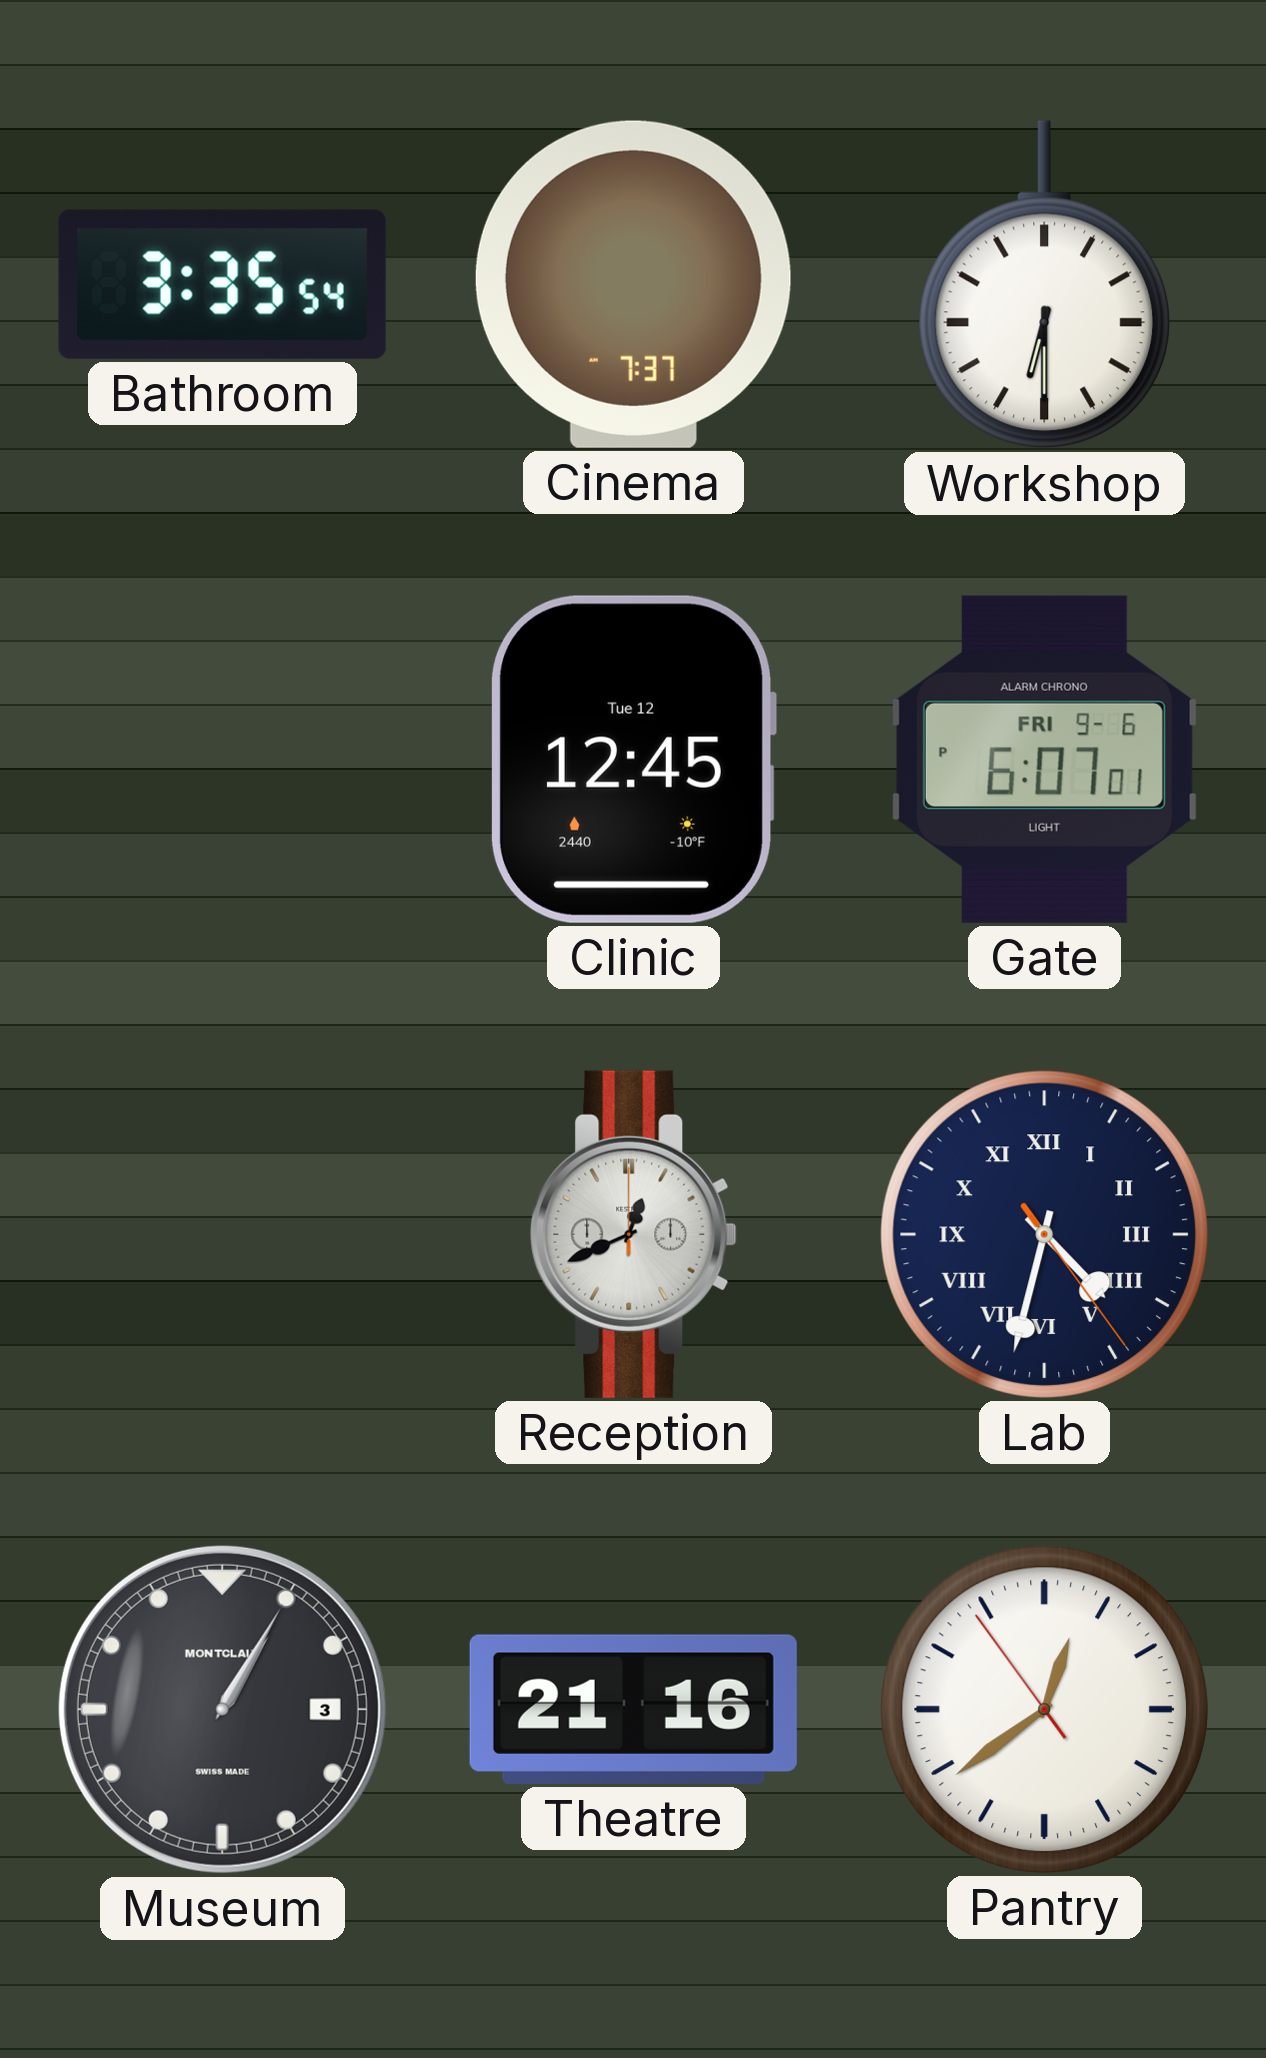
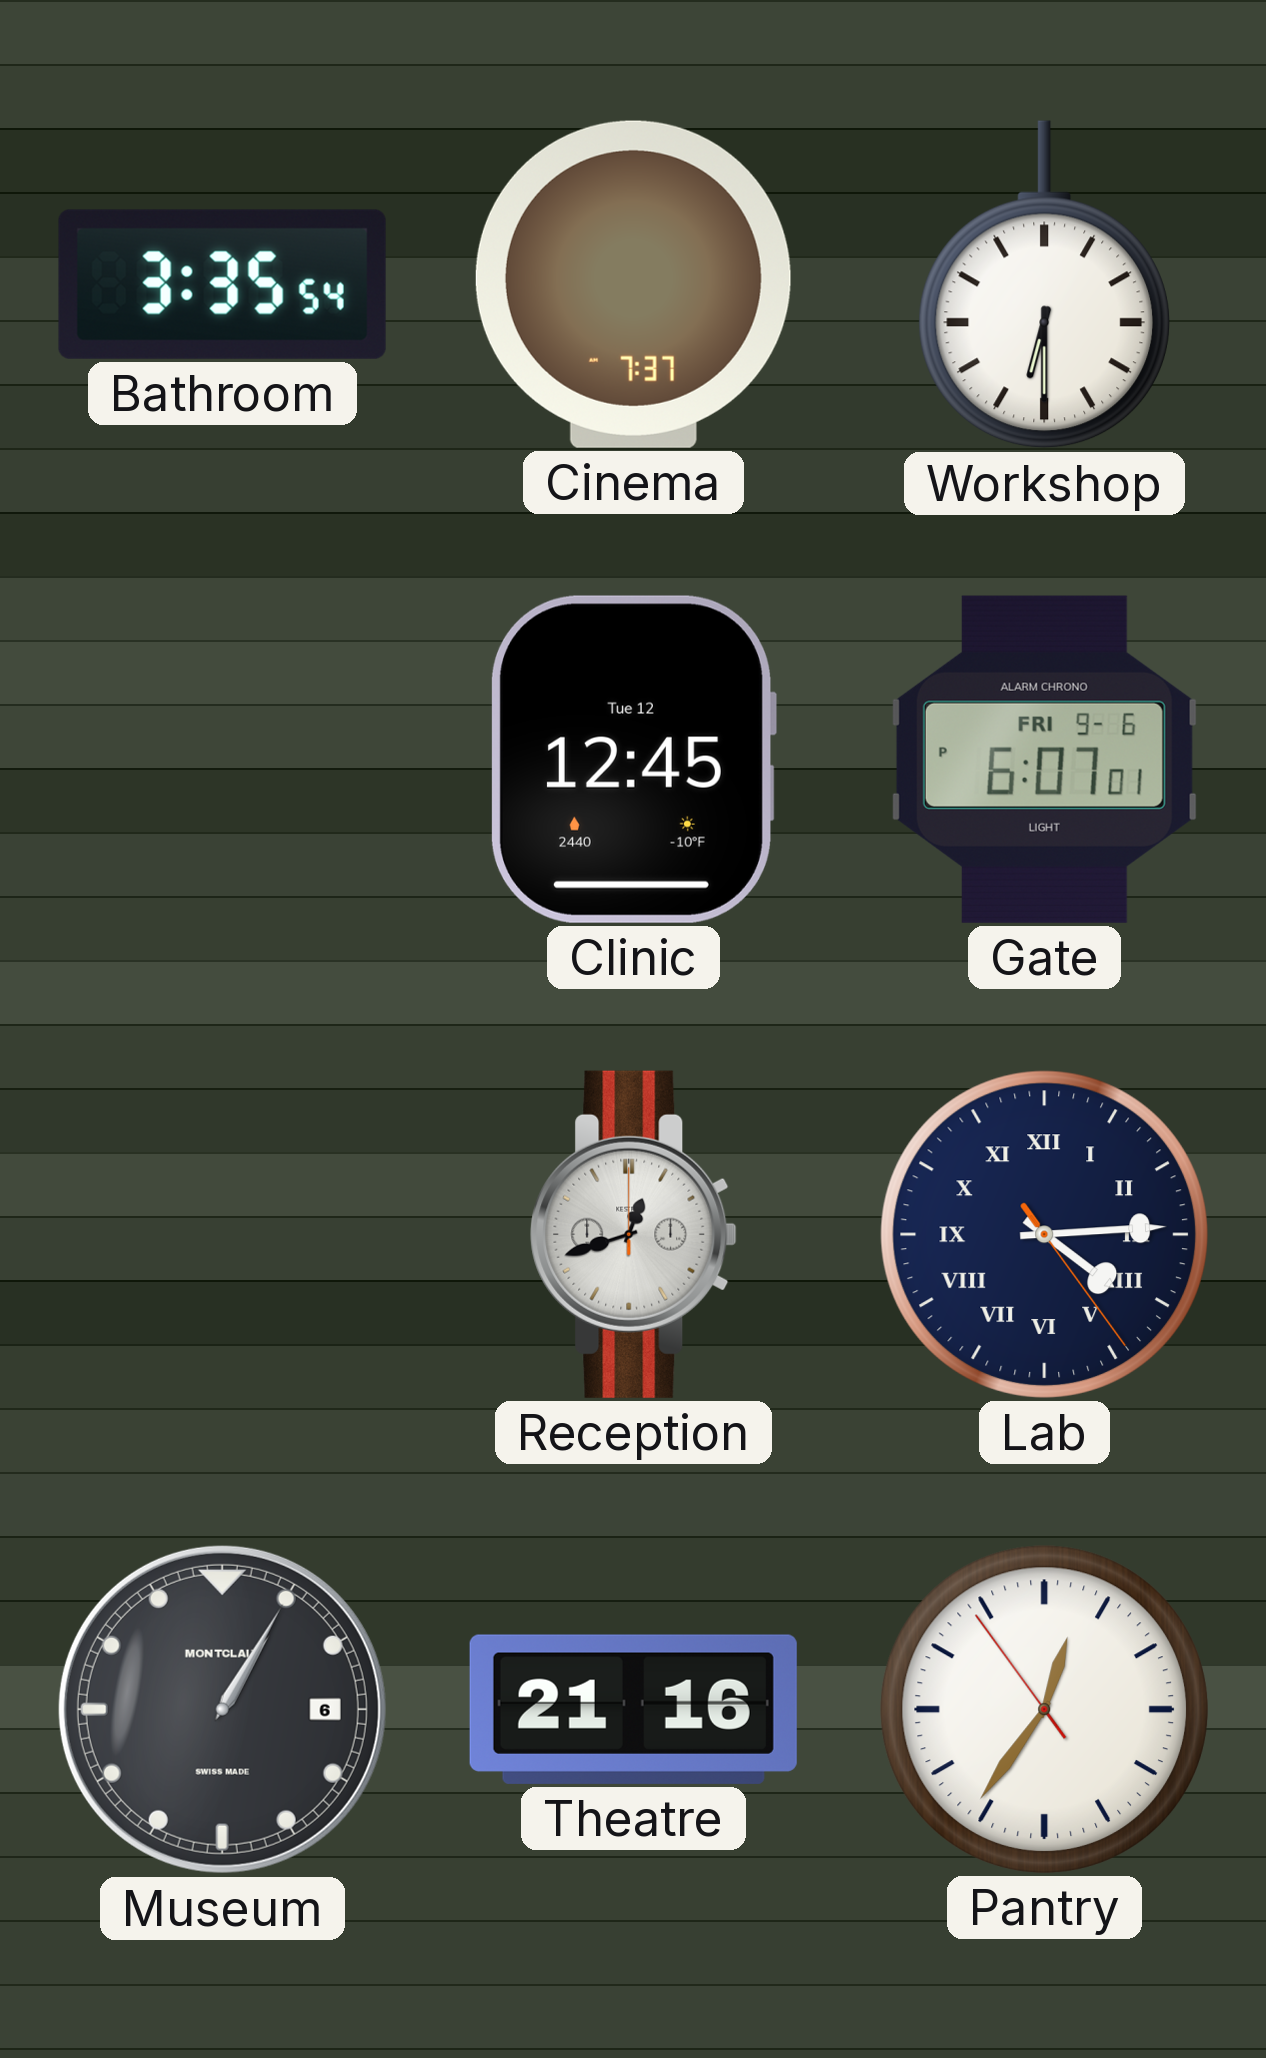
Reception: 12:41 -> 12:42 (634, 1234)
Lab: 4:32 -> 4:14 (1044, 1234)
Museum date: 3 -> 6 (222, 1709)
Pantry: 12:38 -> 12:35 (1044, 1709)
